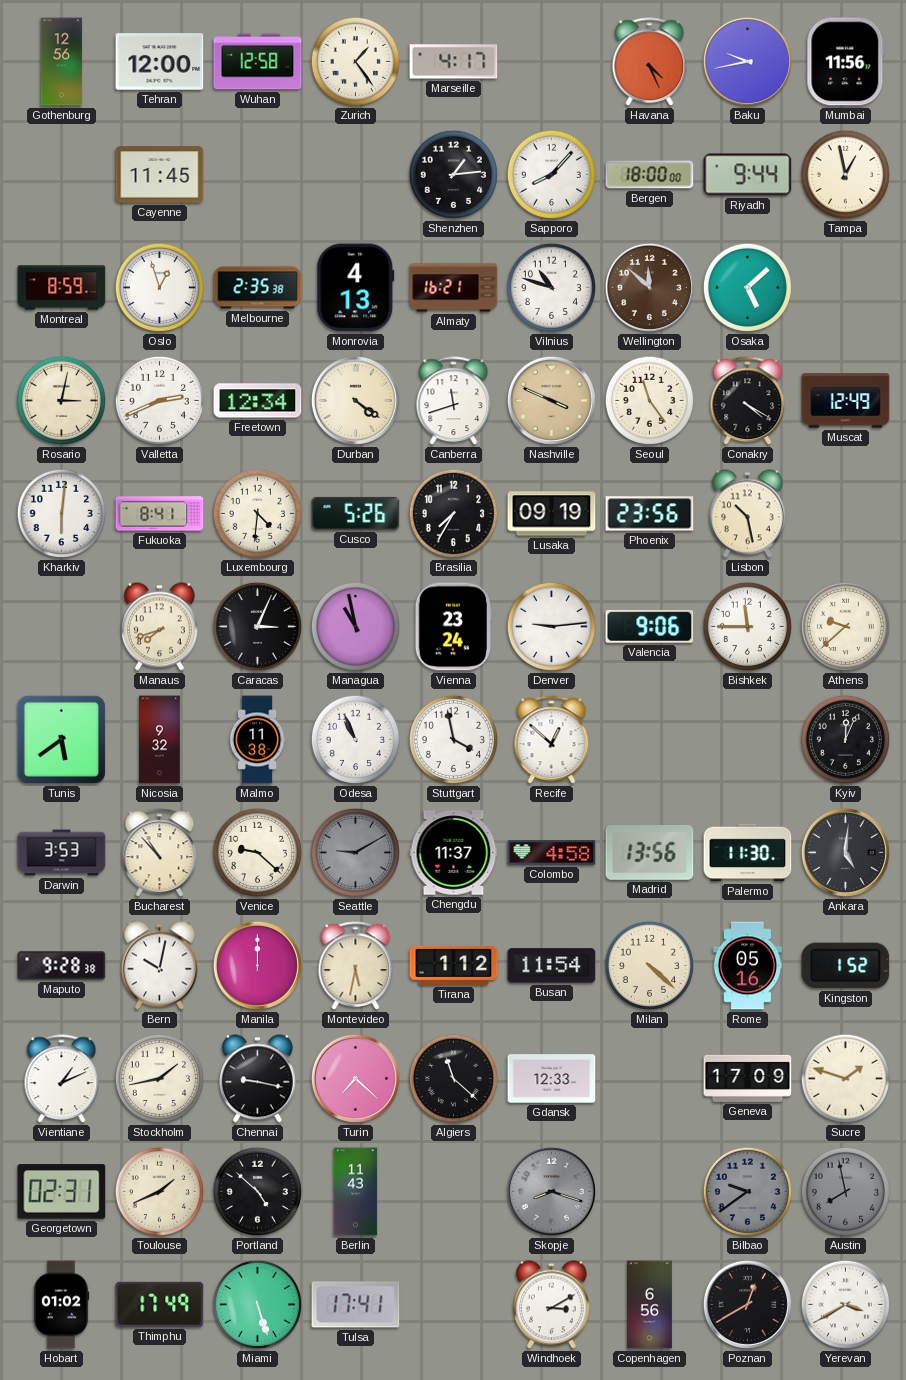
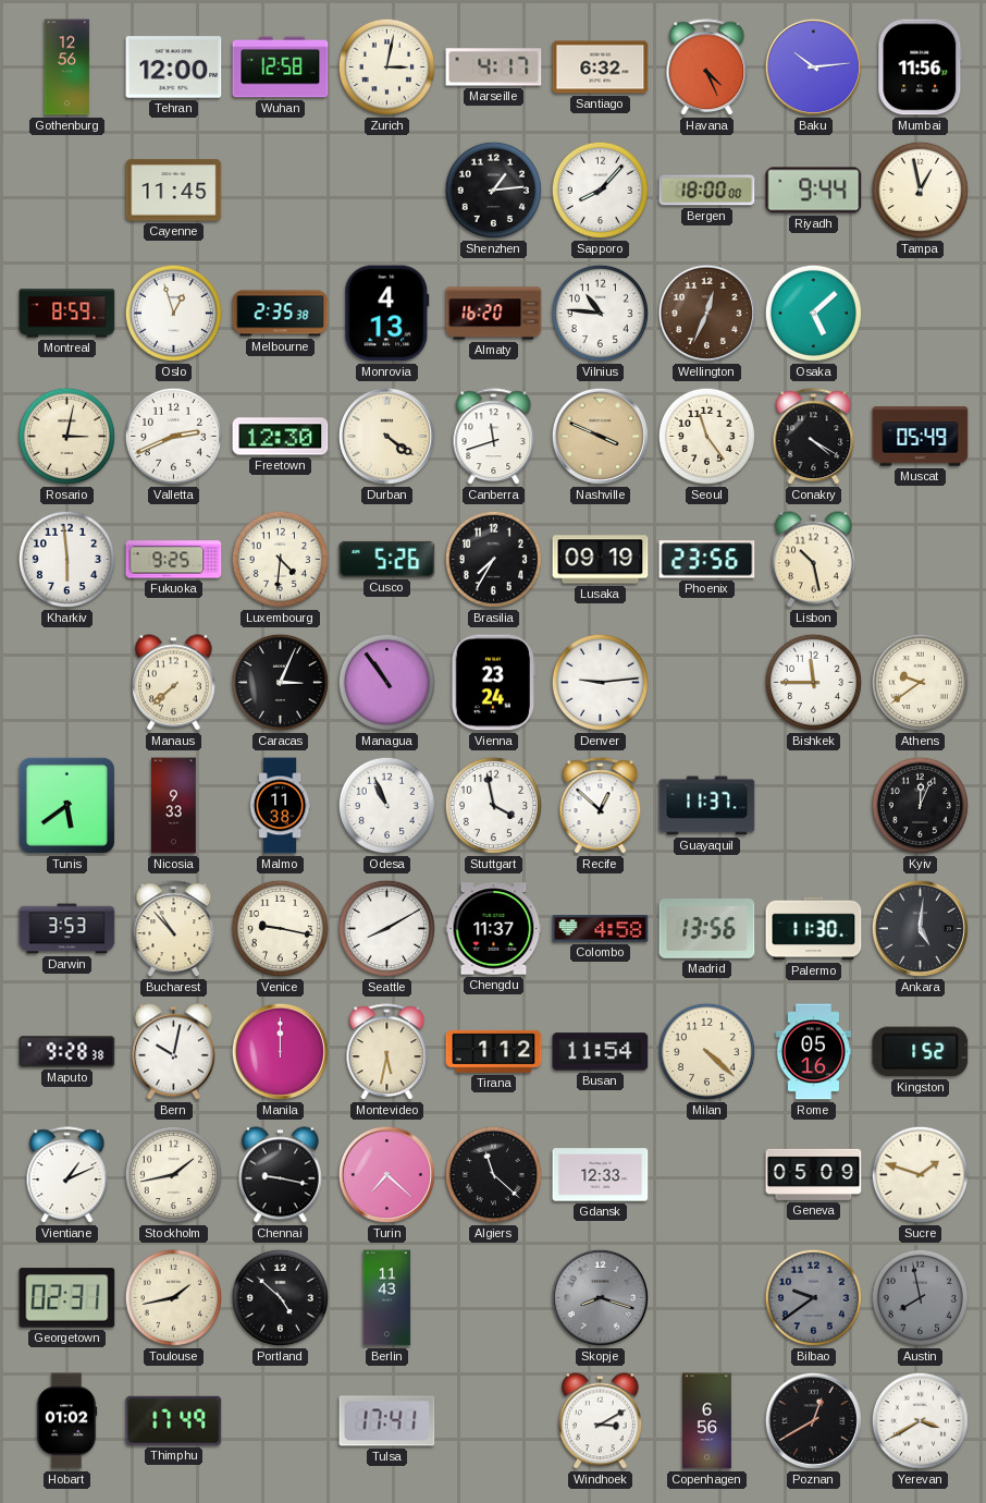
Zurich: 1:24 -> 3:02 (386, 66)
Santiago: none -> 6:32 (601, 68)
Baku: 9:43 -> 10:14 (813, 66)
Almaty: 16:21 -> 16:20 (494, 314)
Vilnius: 10:48 -> 10:46 (600, 313)
Wellington: 11:52 -> 12:34 (706, 313)
Freetown: 12:34 -> 12:30 (281, 437)
Muscat: 12:49 -> 05:49 (921, 437)
Kharkiv: 6:01 -> 5:59 (66, 559)
Fukuoka: 8:41 -> 9:25 (174, 560)
Manaus: 7:42 -> 7:38 (173, 683)
Managua: 10:58 -> 10:54 (386, 682)
Valencia: 9:06 -> none (650, 626)
Athens: 9:38 -> 9:39 (920, 682)
Nicosia: 9:32 -> 9:33 (174, 806)
Guayaquil: none -> 11:37 (707, 806)
Venice: 9:22 -> 9:17 (280, 928)
Seattle: 9:10 -> 8:10 (386, 928)
Seattle dial: grey -> white (386, 928)
Geneva: 17:09 -> 05:09 (814, 1174)
Toulouse: 1:41 -> 1:43 (173, 1297)
Miami: 5:27 -> none (257, 1304)
